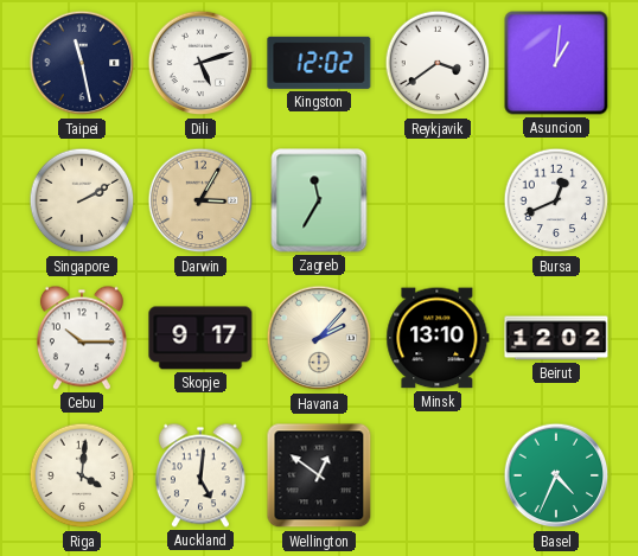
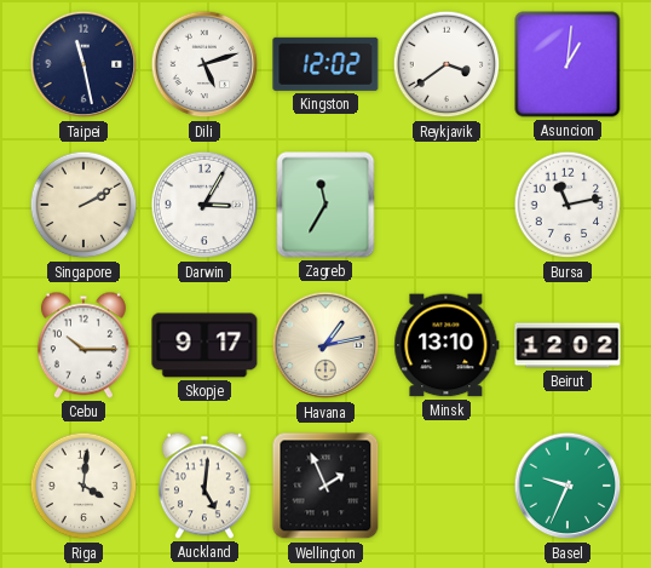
Darwin dial: champagne -> white (204, 205)
Bursa: 12:41 -> 11:13 (568, 205)
Havana: 2:07 -> 1:13 (325, 345)
Wellington: 12:51 -> 1:56 (325, 486)
Basel: 4:34 -> 9:34 (568, 486)
